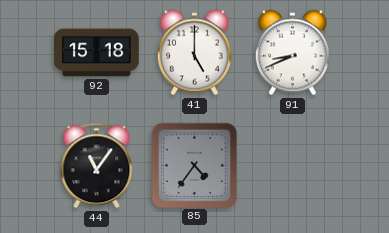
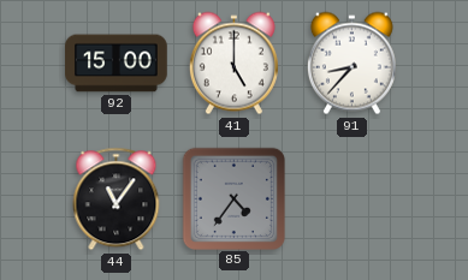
92: 15:18 -> 15:00 (117, 64)
91: 8:41 -> 8:37 (351, 64)
